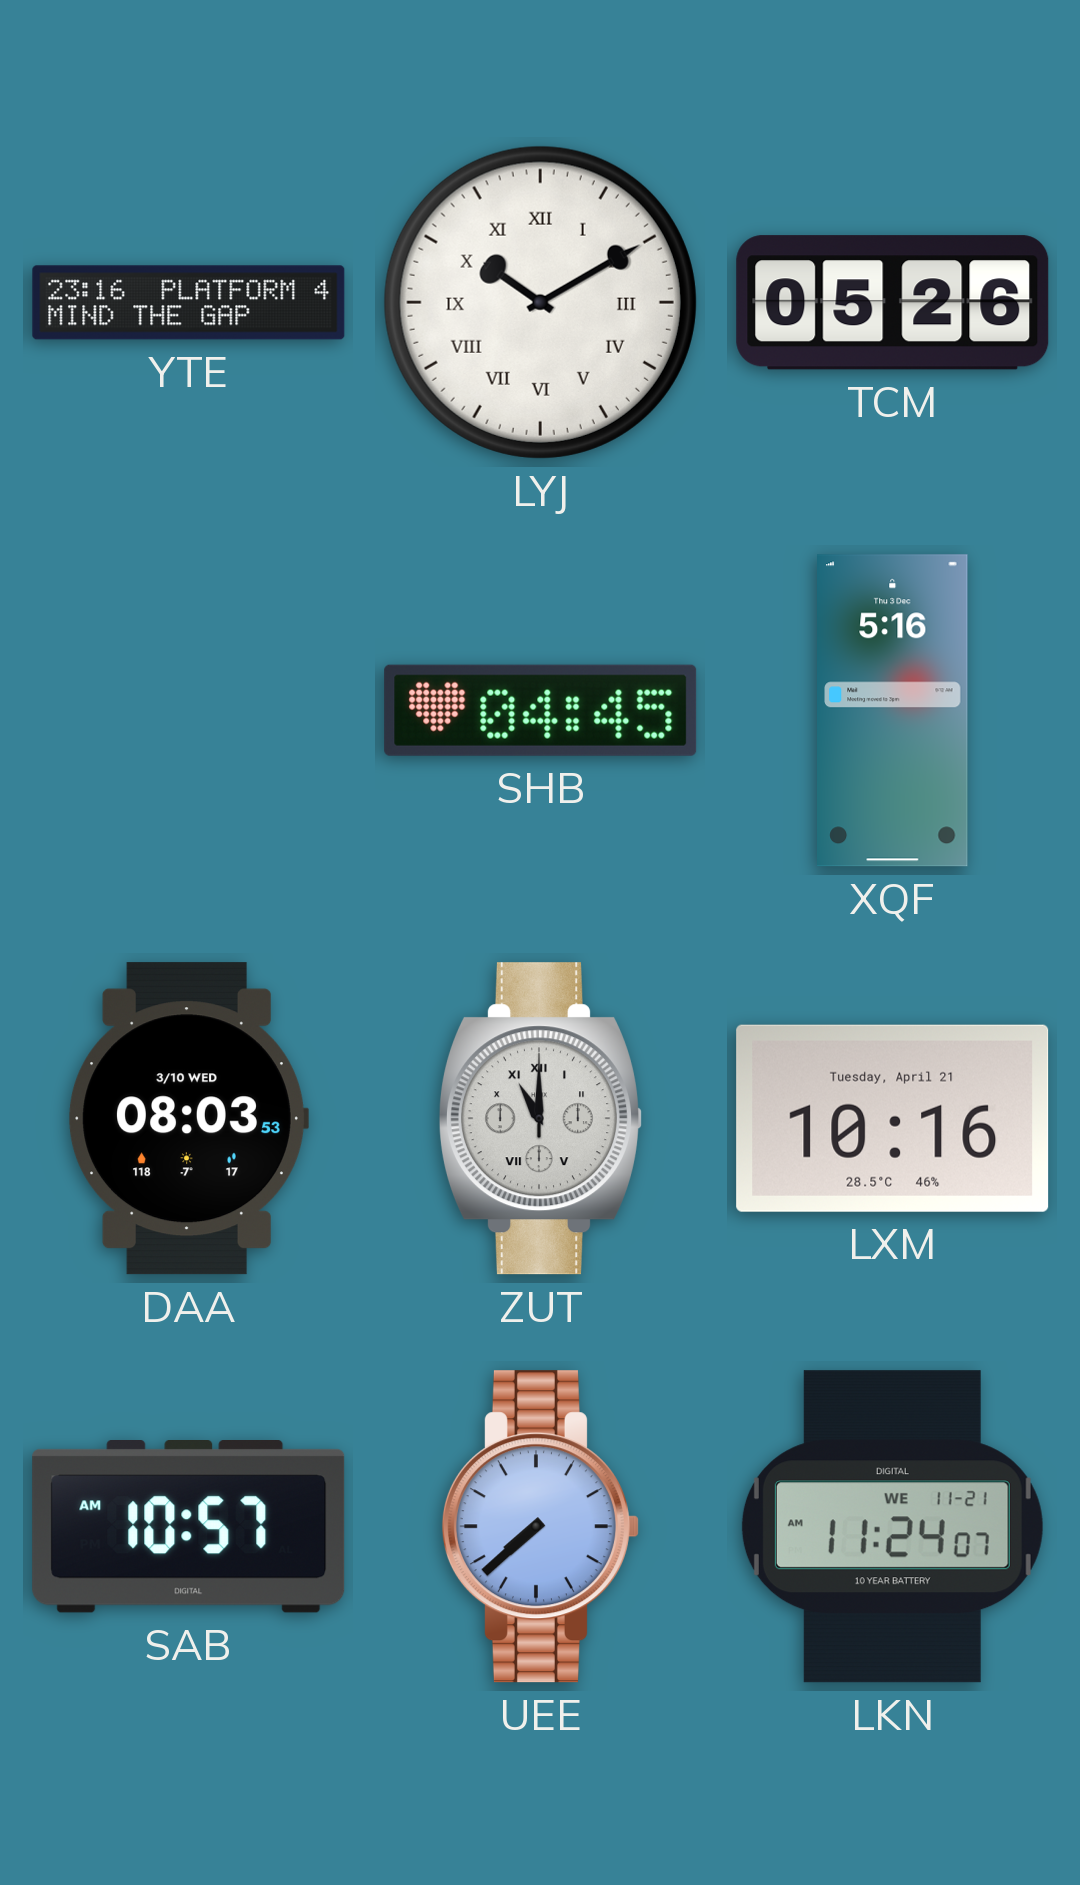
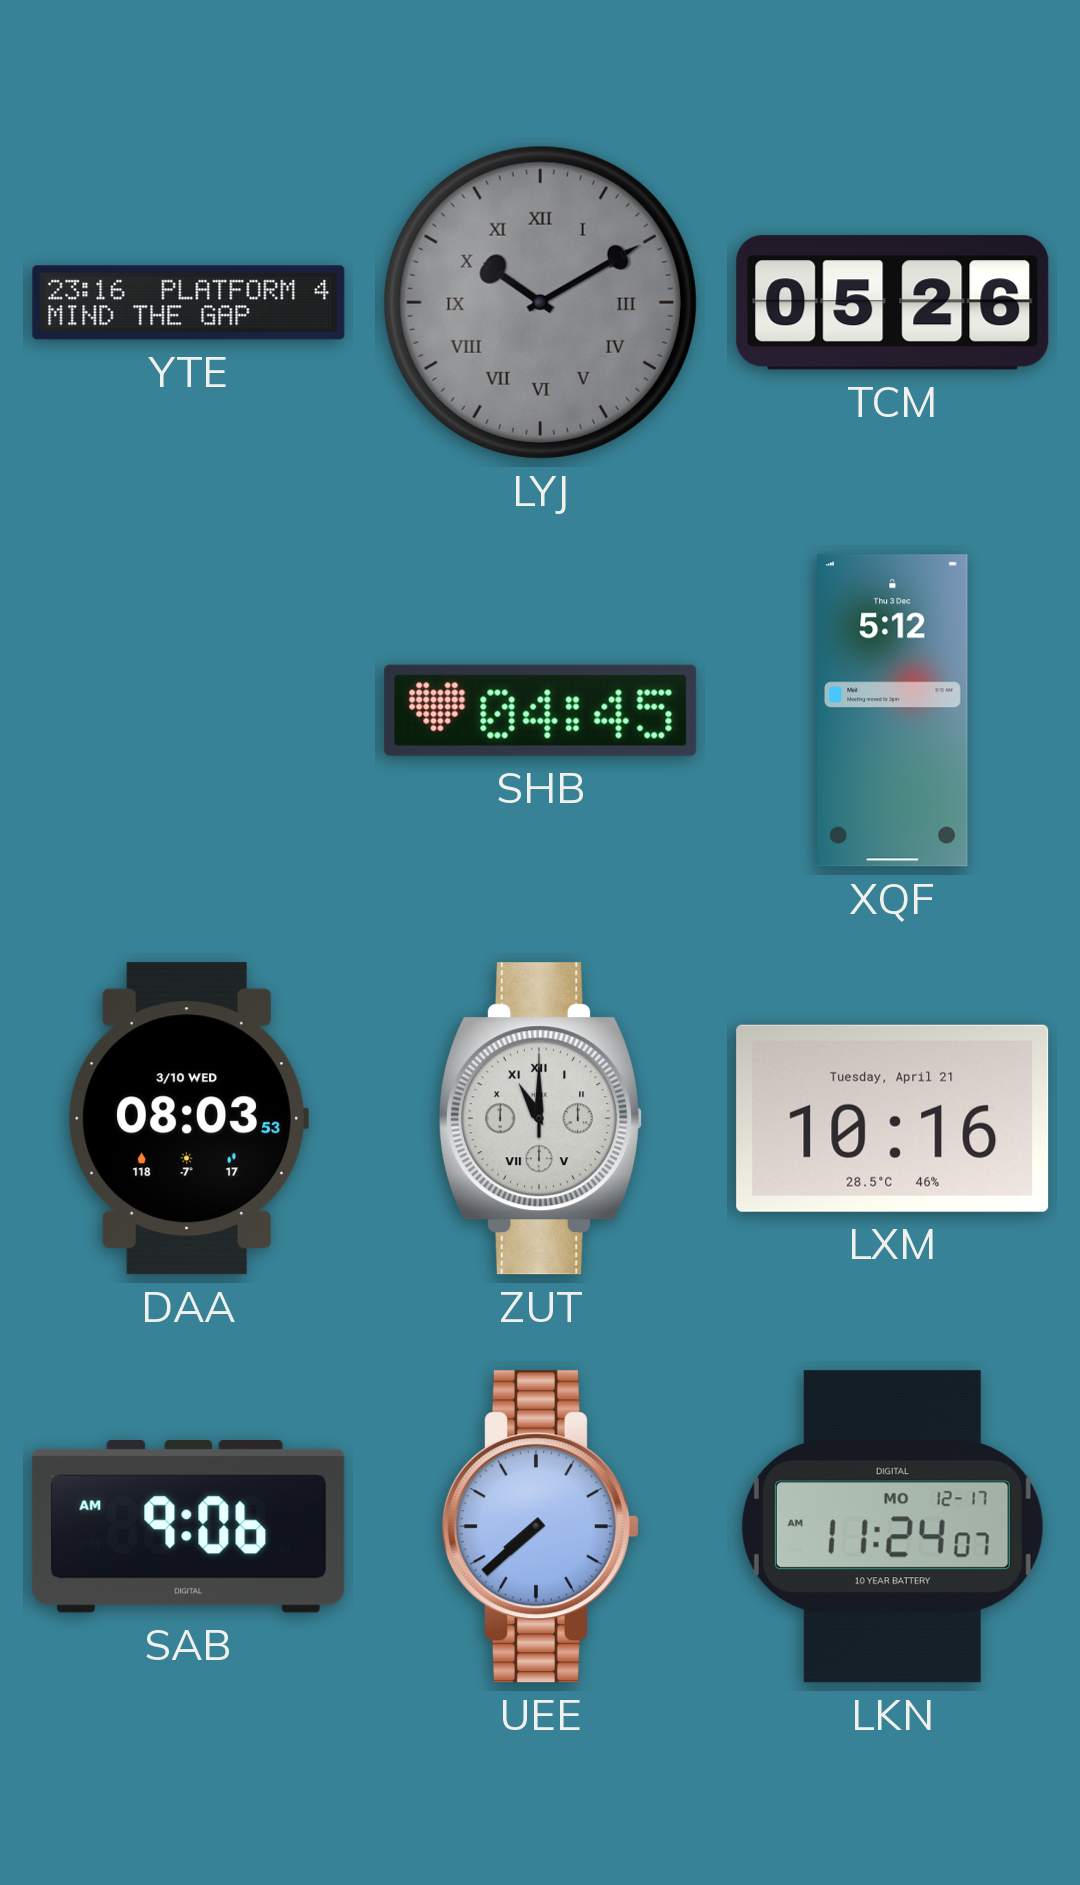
LYJ dial: white -> grey (540, 302)
XQF: 5:16 -> 5:12 (893, 711)
SAB: 10:57 -> 9:06 (189, 1527)
LKN date: WE 11-21 -> MO 12-17 (892, 1527)
